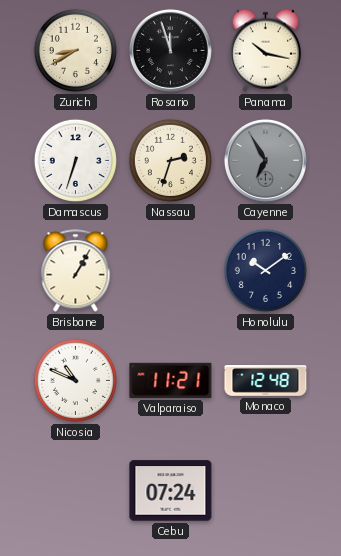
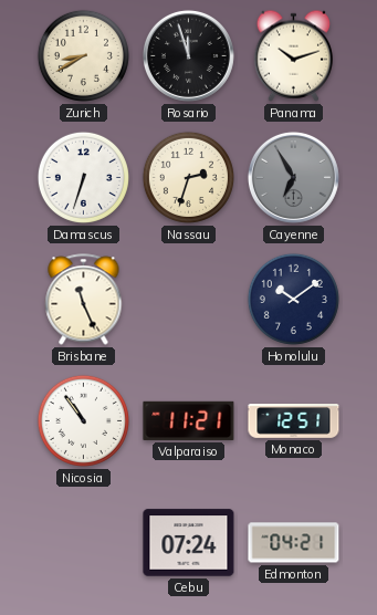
Panama: 10:17 -> 10:12 (294, 55)
Brisbane: 1:05 -> 11:26 (84, 300)
Nicosia: 10:49 -> 10:54 (83, 420)
Monaco: 12:48 -> 12:51 (294, 421)
Edmonton: none -> 04:21 (294, 543)
